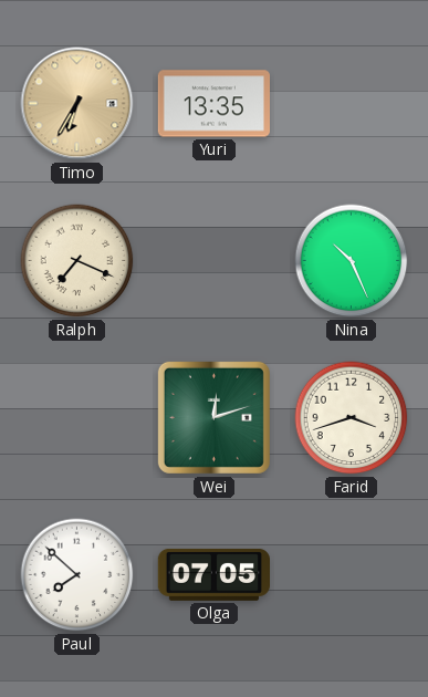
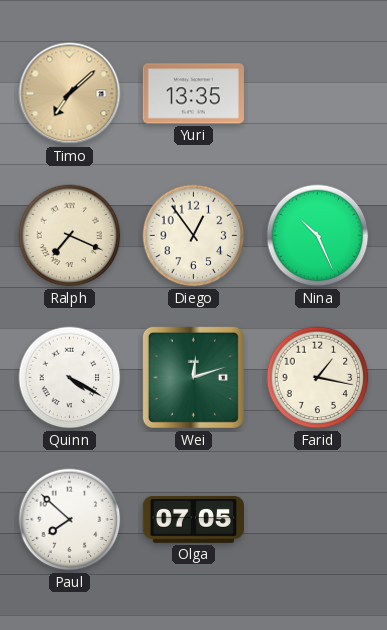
Timo: 6:35 -> 7:08 (70, 94)
Diego: none -> 12:54 (194, 236)
Quinn: none -> 4:20 (70, 378)
Farid: 3:42 -> 1:17 (318, 378)
